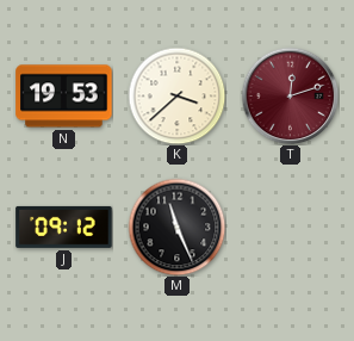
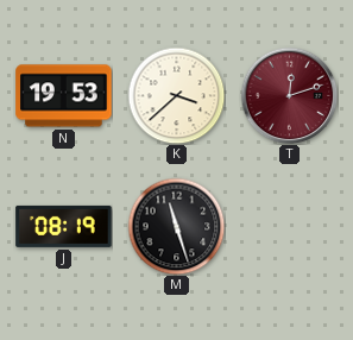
J: 09:12 -> 08:19 (64, 226)
M: 11:26 -> 11:27 (176, 226)
